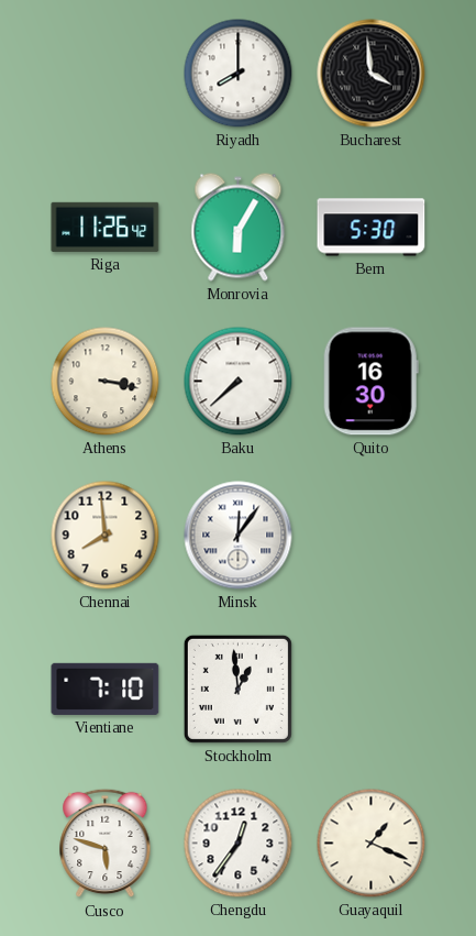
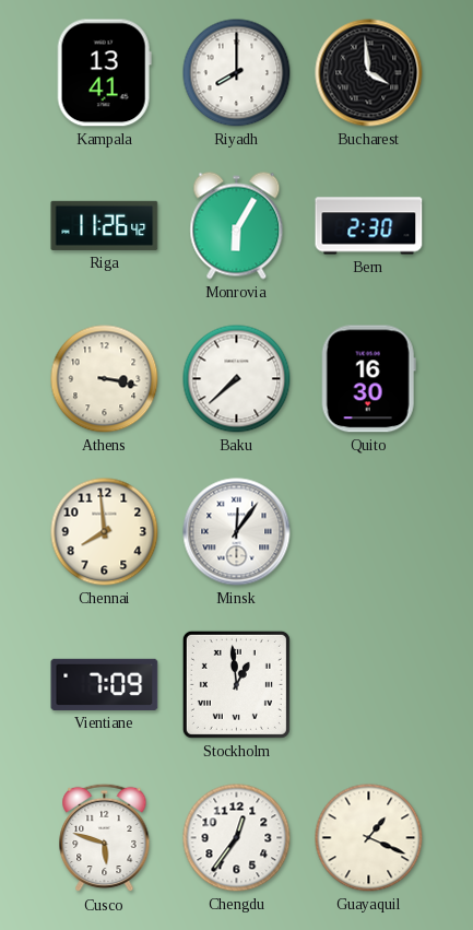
Kampala: none -> 13:41 (104, 73)
Bern: 5:30 -> 2:30 (369, 226)
Vientiane: 7:10 -> 7:09 (105, 684)
